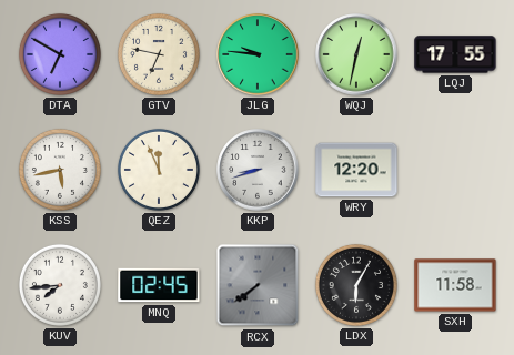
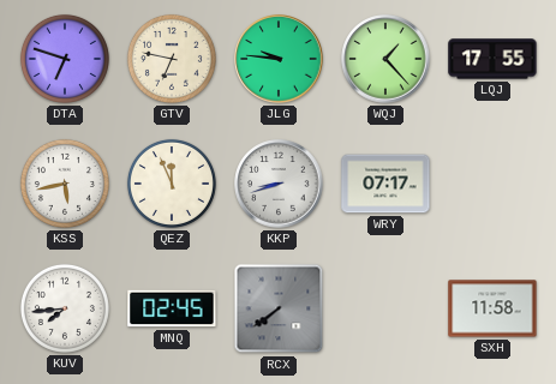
DTA: 6:50 -> 6:48 (65, 59)
WQJ: 12:32 -> 1:23 (385, 59)
WRY: 12:20 -> 07:17 (385, 184)
LDX: 6:05 -> none (356, 285)
